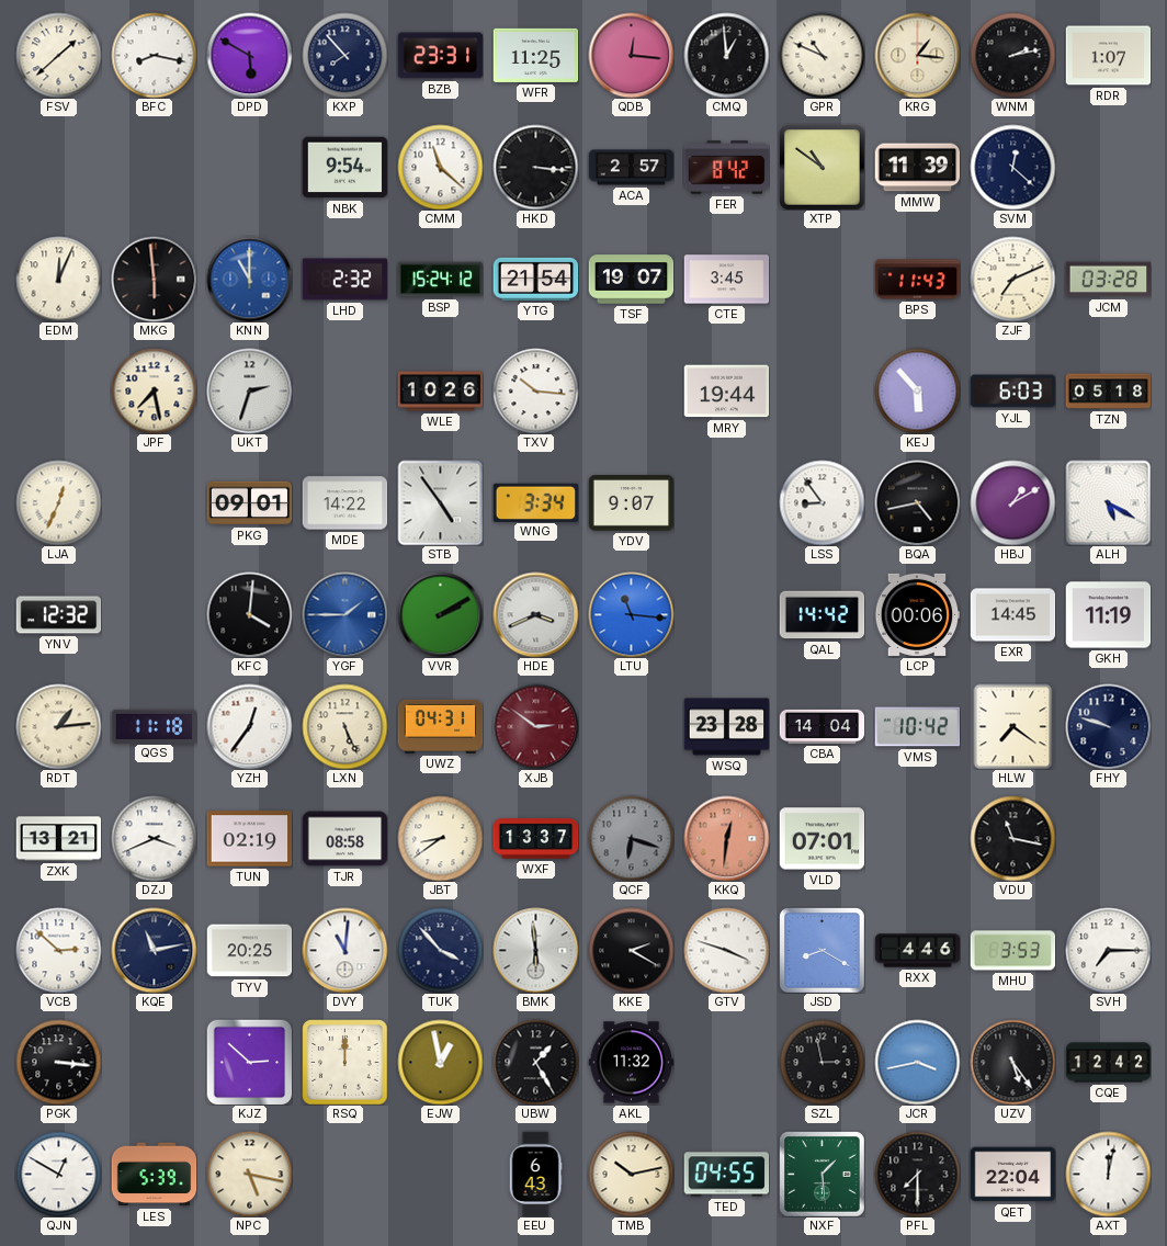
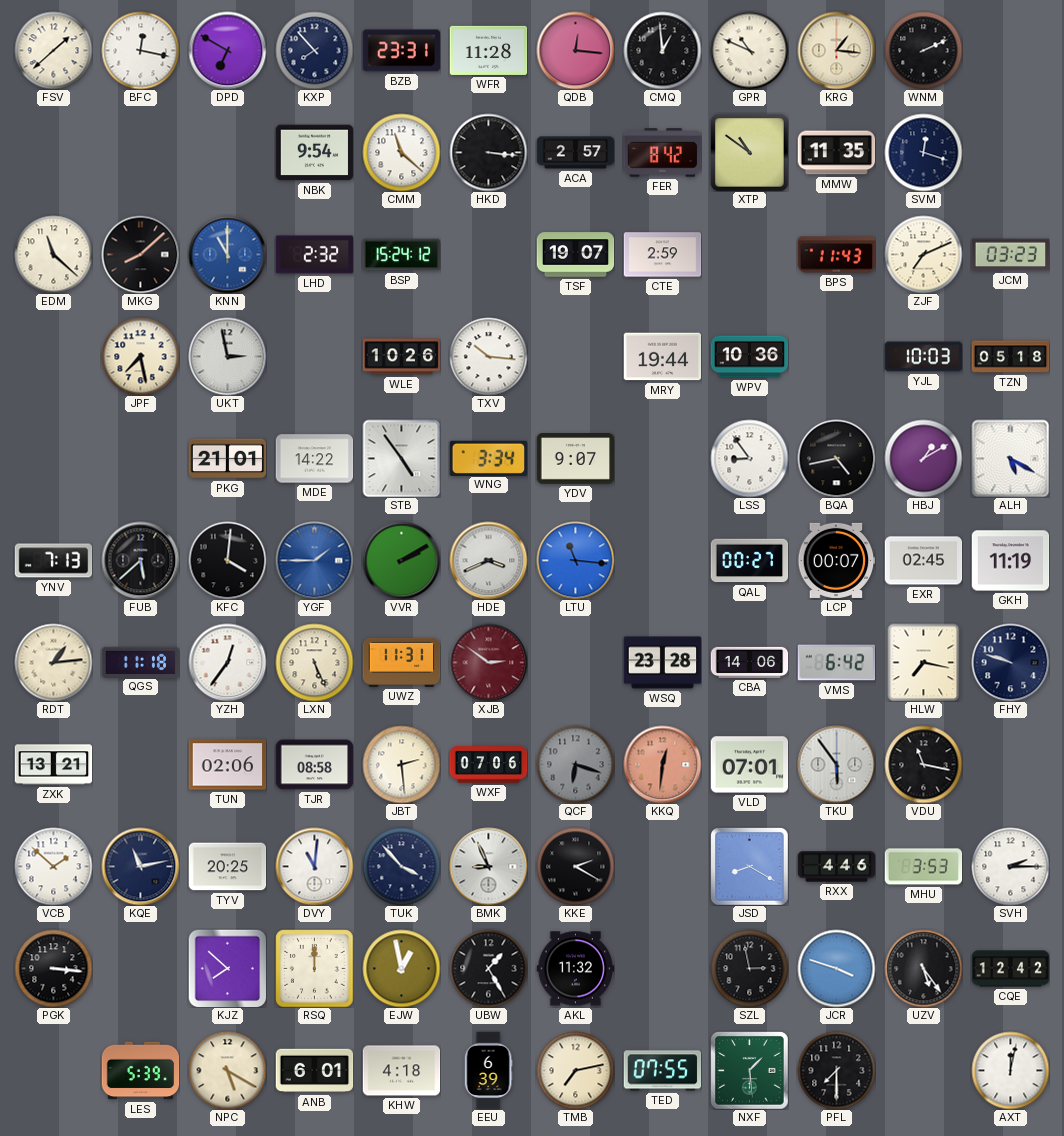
BFC: 8:17 -> 12:17 (140, 50)
DPD: 5:50 -> 6:50 (227, 50)
WFR: 11:25 -> 11:28 (488, 50)
WNM: 2:13 -> 2:11 (923, 50)
RDR: 1:07 -> none (1108, 56)
MMW: 11:39 -> 11:35 (836, 153)
SVM: 12:22 -> 12:18 (923, 152)
EDM: 12:04 -> 11:22 (53, 254)
MKG: 5:59 -> 8:08 (140, 254)
YTG: 21:54 -> none (535, 279)
CTE: 3:45 -> 2:59 (662, 255)
JCM: 03:28 -> 03:23 (1010, 255)
UKT: 2:33 -> 2:58 (227, 356)
WPV: none -> 10:36 (749, 357)
KEJ: 5:53 -> none (917, 390)
YJL: 6:03 -> 10:03 (923, 357)
LJA: 12:34 -> none (58, 502)
PKG: 09:01 -> 21:01 (227, 459)
YNV: 12:32 -> 7:13 (53, 561)
FUB: none -> 5:38 (140, 560)
QAL: 14:42 -> 00:27 (749, 561)
LCP: 00:06 -> 00:07 (836, 560)
EXR: 14:45 -> 02:45 (923, 561)
UWZ: 04:31 -> 11:31 (401, 662)
CBA: 14:04 -> 14:06 (749, 662)
VMS: 10:42 -> 6:42 (836, 663)
HLW: 7:21 -> 7:17 (924, 662)
DZJ: 3:41 -> none (154, 838)
TUN: 02:19 -> 02:06 (227, 765)
JBT: 8:39 -> 2:29 (401, 764)
WXF: 13:37 -> 07:06 (488, 765)
TKU: none -> 5:54 (836, 764)
VCB: 2:52 -> 1:52 (53, 866)
BMK: 5:59 -> 8:56 (488, 866)
GTV: 3:48 -> none (726, 950)
SVH: 7:15 -> 2:15 (1010, 866)
KJZ: 2:52 -> 7:52 (227, 968)
JCR: 3:43 -> 3:48 (836, 968)
QJN: 12:50 -> none (58, 1174)
NPC: 5:17 -> 5:20 (227, 1070)
ANB: none -> 6:01 (314, 1071)
KHW: none -> 4:18 (401, 1071)
EEU: 6:43 -> 6:39 (488, 1070)
TMB: 10:13 -> 7:13 (575, 1070)
TED: 04:55 -> 07:55 (662, 1071)
QET: 22:04 -> none (1012, 1175)
